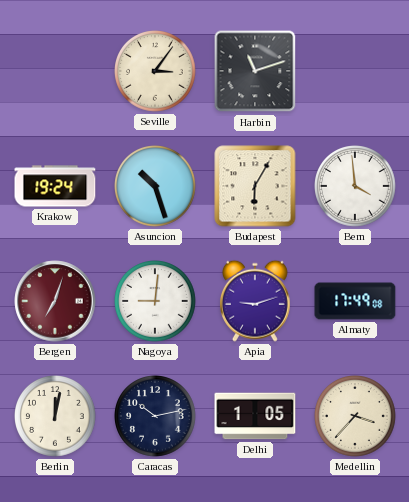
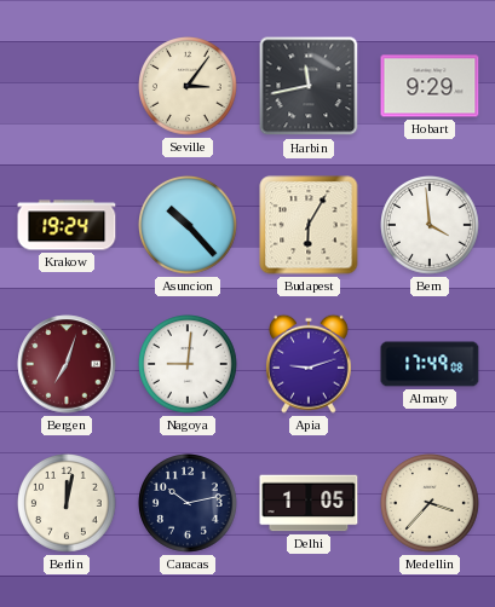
Harbin: 11:12 -> 11:43 (309, 86)
Hobart: none -> 9:29 (430, 86)
Asuncion: 10:27 -> 10:23 (189, 226)
